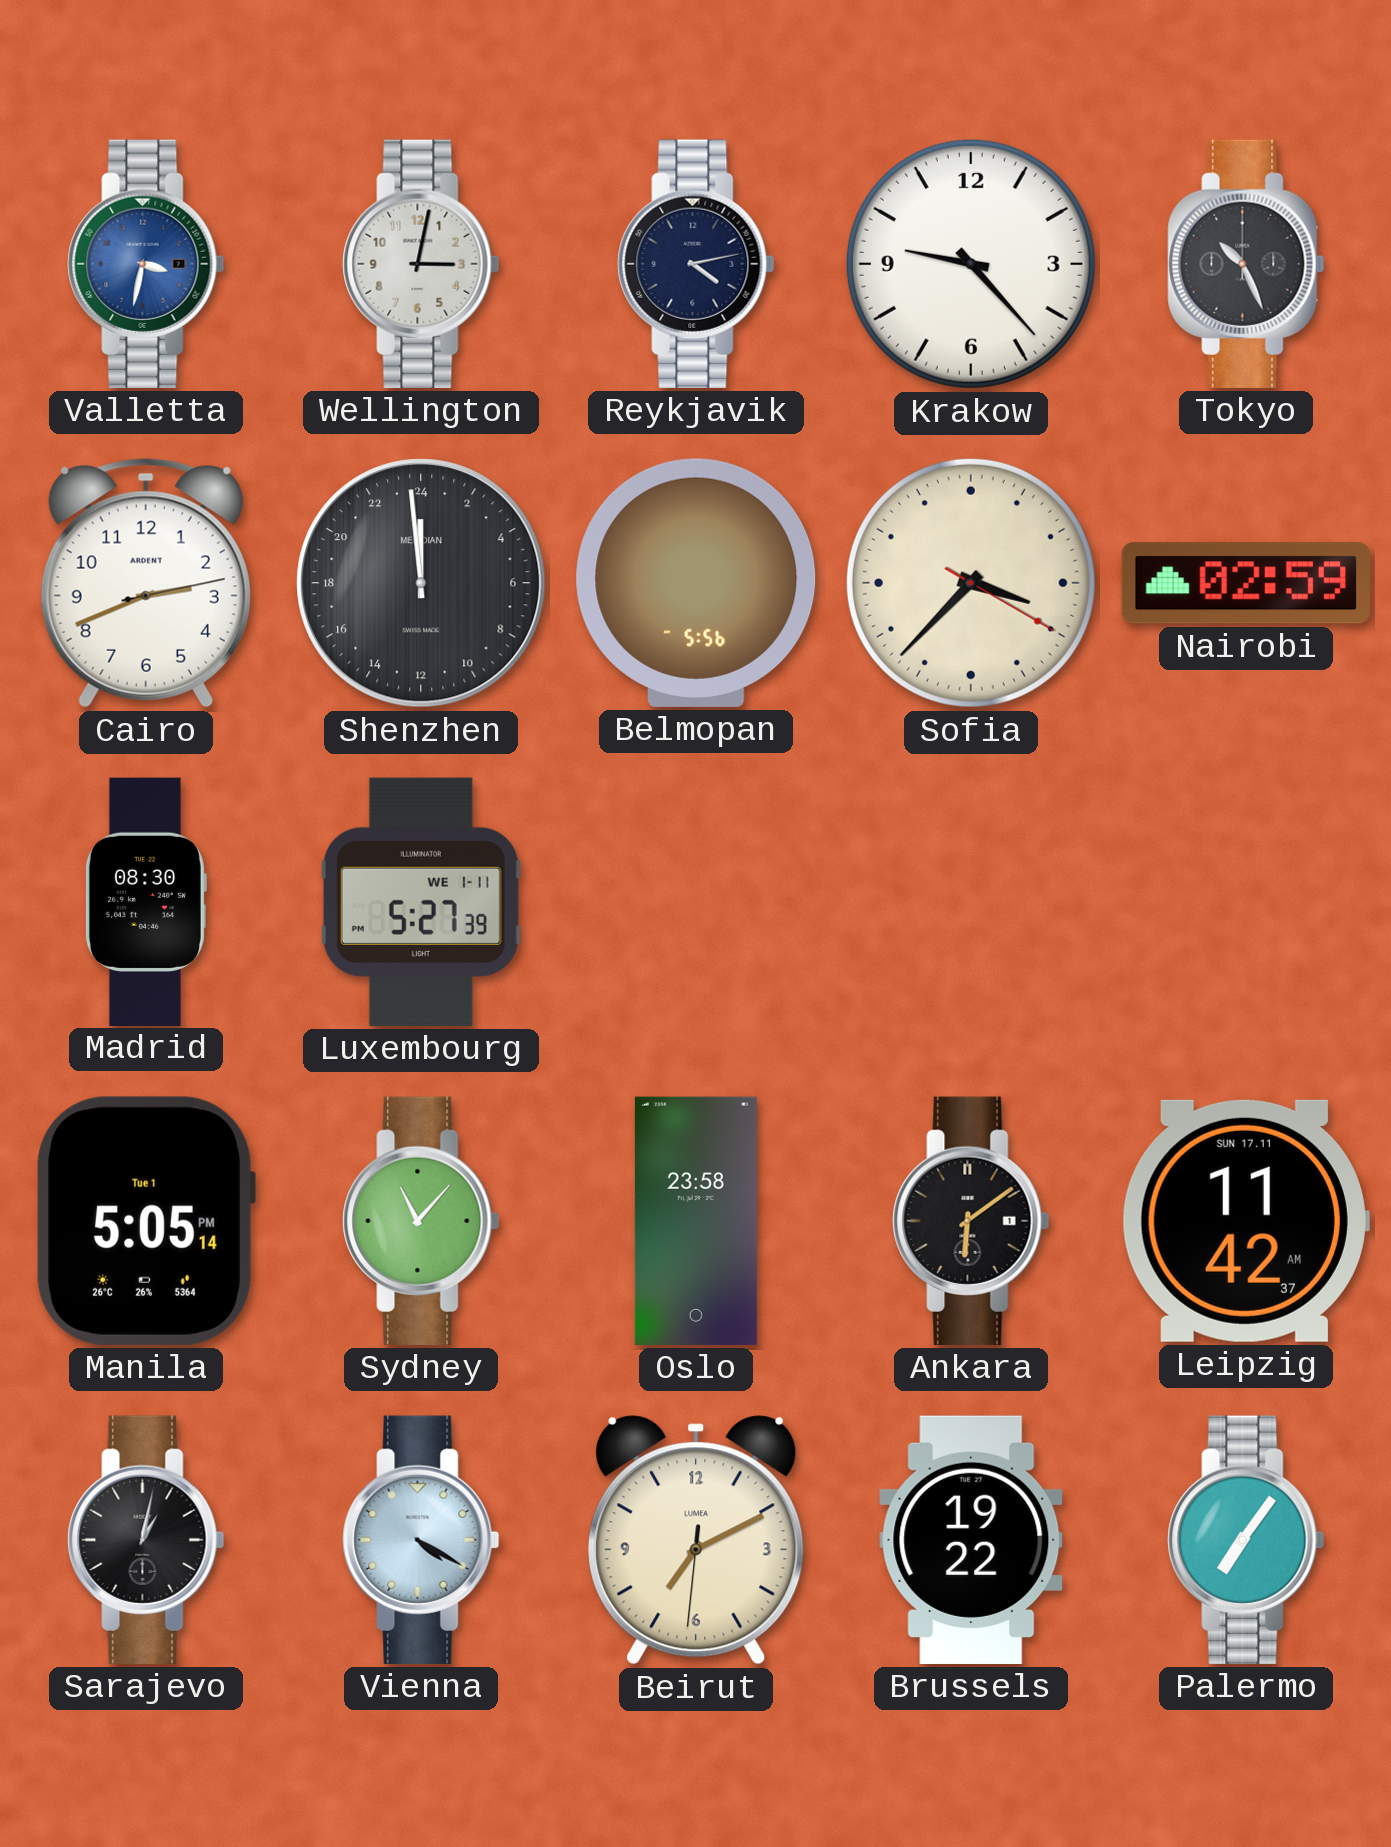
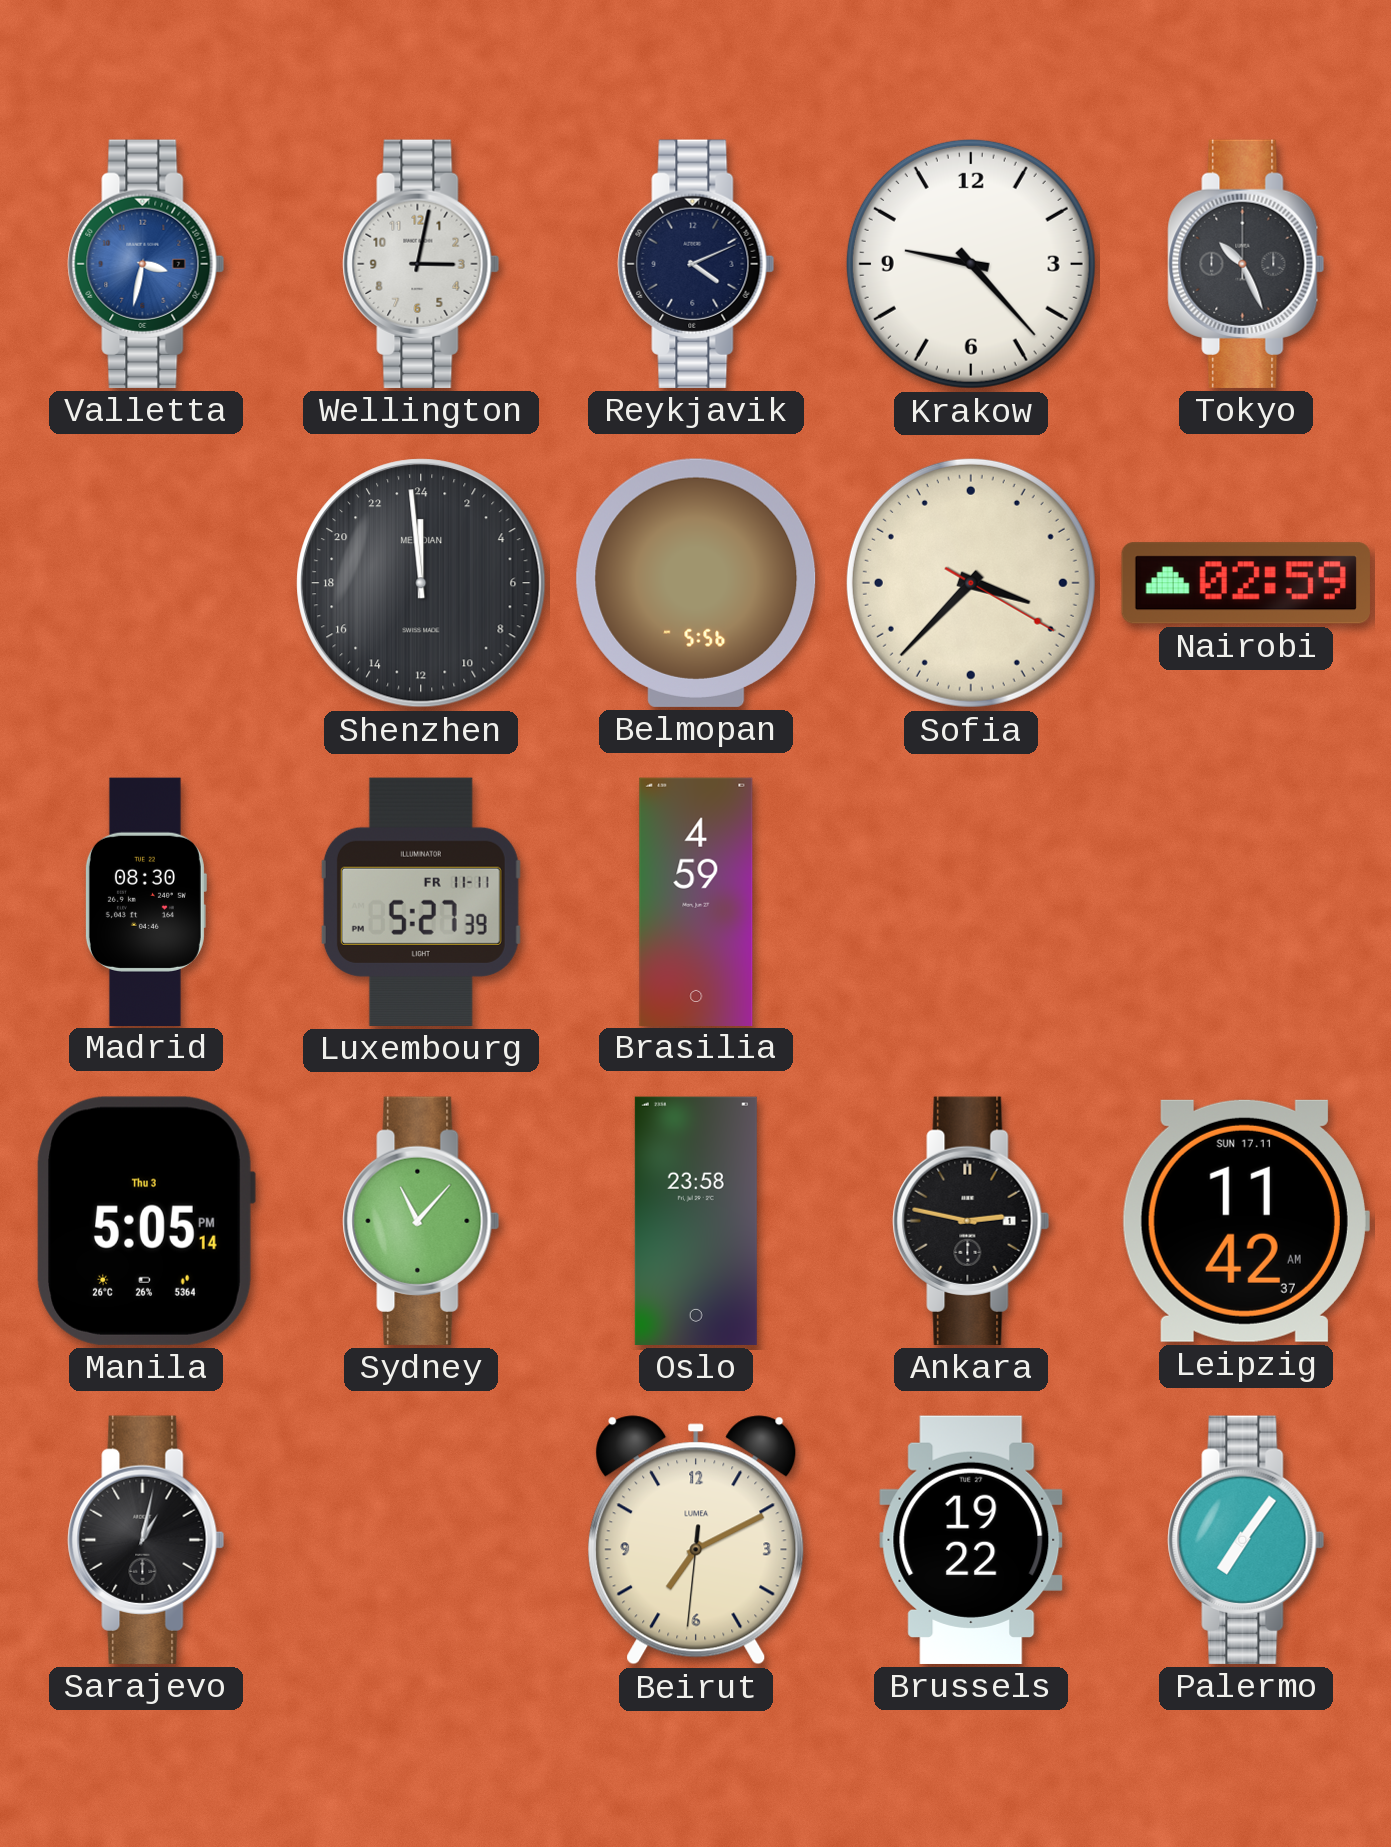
Reykjavik: 4:13 -> 4:11 (696, 264)
Cairo: 2:41 -> none (146, 583)
Luxembourg date: WE 1-11 -> FR 11-11 (421, 902)
Brasilia: none -> 4:59 (696, 901)
Manila date: Tue 1 -> Thu 3 (146, 1221)
Ankara: 6:09 -> 2:47 (971, 1221)
Vienna: 4:20 -> none (421, 1540)
